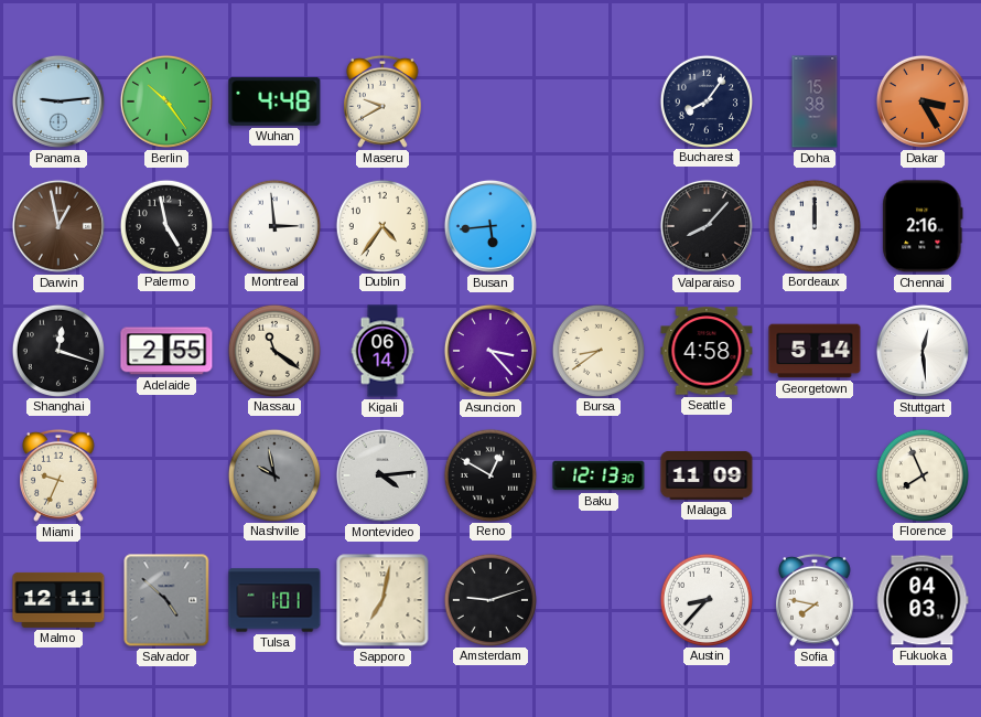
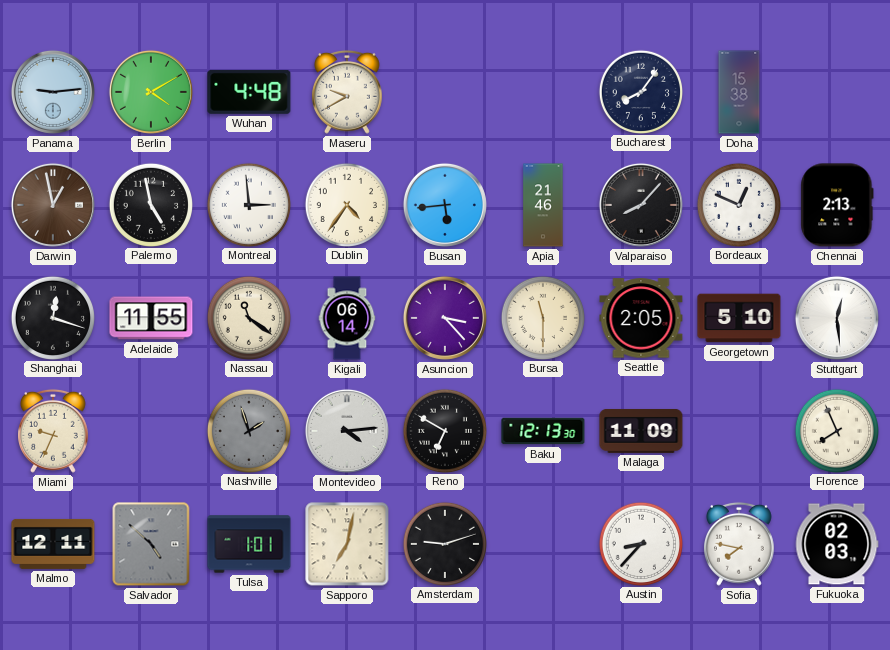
Berlin: 10:24 -> 4:10 (151, 92)
Dakar: 3:25 -> none (923, 101)
Apia: none -> 21:46 (543, 205)
Bordeaux: 12:00 -> 12:49 (738, 204)
Chennai: 2:16 -> 2:13 (837, 205)
Adelaide: 2:55 -> 11:55 (151, 318)
Bursa: 8:39 -> 11:30 (542, 317)
Seattle: 4:58 -> 2:05 (641, 318)
Georgetown: 5:14 -> 5:10 (739, 318)
Nashville: 9:58 -> 1:57 (248, 430)
Reno: 12:50 -> 6:50 (444, 430)
Fukuoka: 04:03 -> 02:03 (837, 544)
